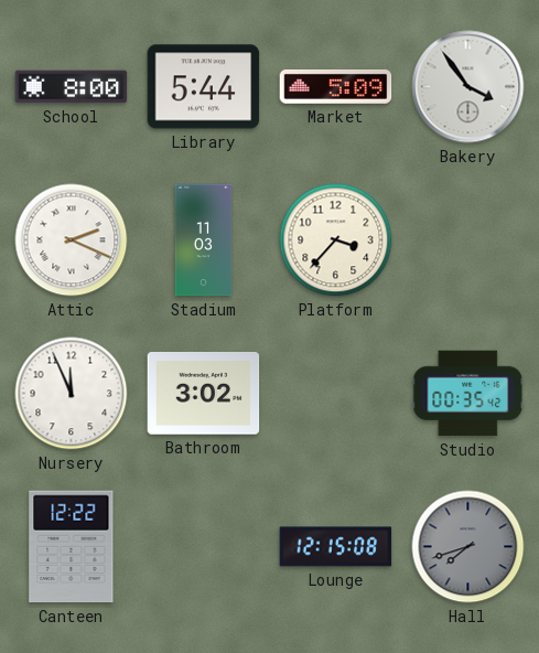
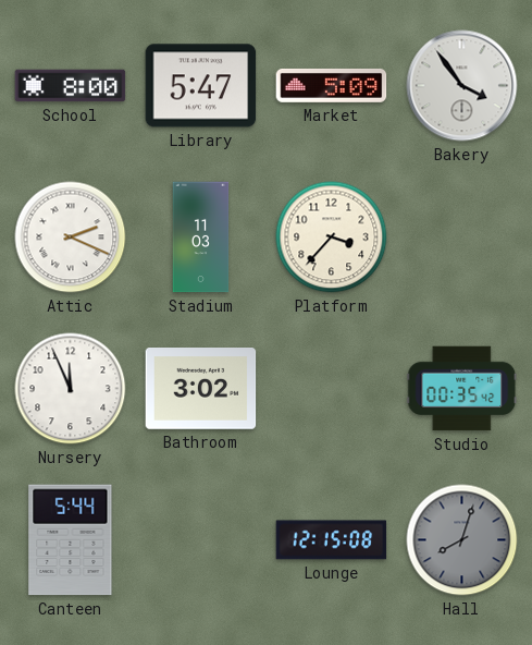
Library: 5:44 -> 5:47 (201, 86)
Canteen: 12:22 -> 5:44 (71, 540)
Hall: 7:42 -> 8:03 (462, 540)
